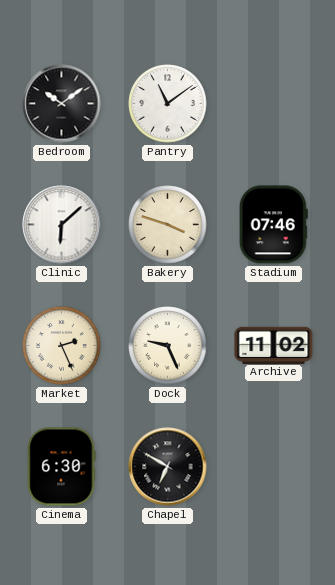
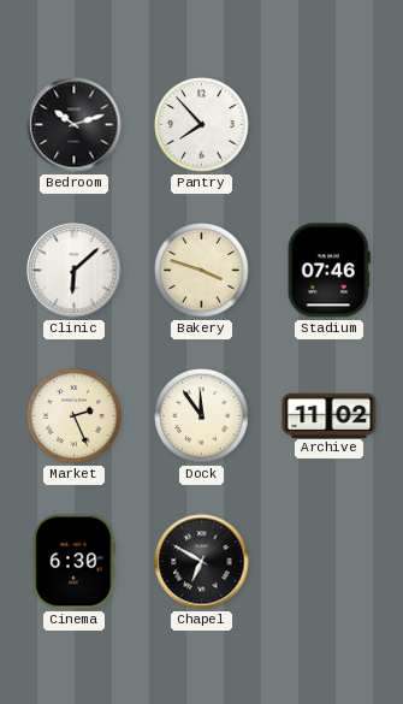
Bedroom: 10:09 -> 10:12 (75, 125)
Pantry: 11:09 -> 7:53 (202, 125)
Dock: 9:26 -> 11:54 (202, 416)
